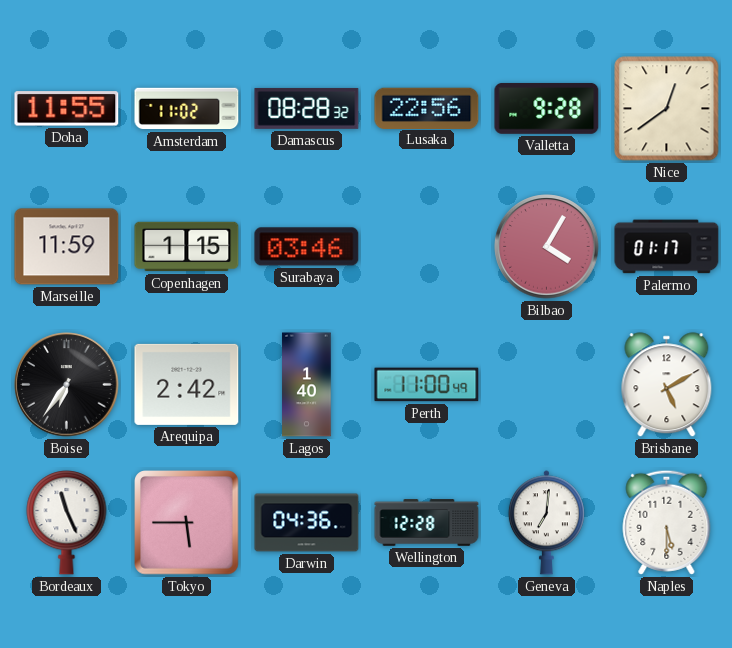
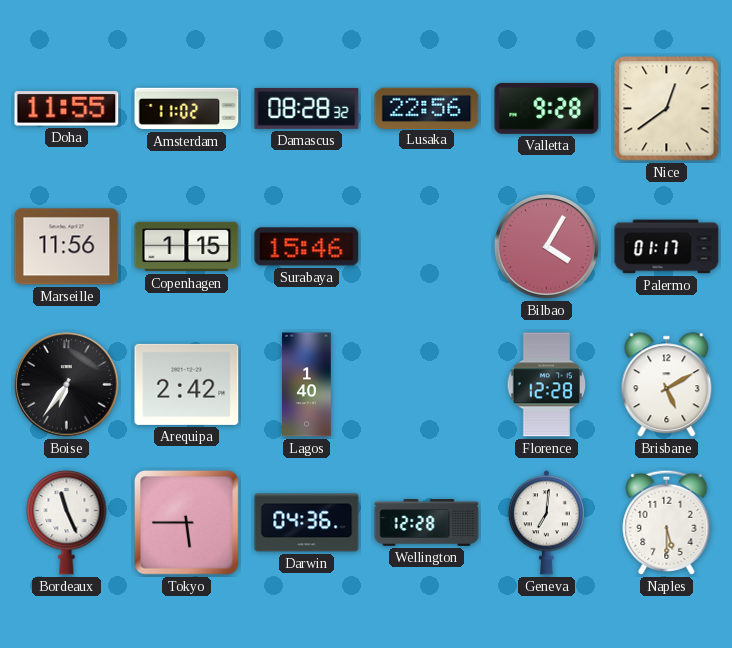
Marseille: 11:59 -> 11:56 (67, 247)
Surabaya: 03:46 -> 15:46 (307, 247)
Perth: 11:00 -> none (427, 385)
Florence: none -> 12:28 (547, 385)
